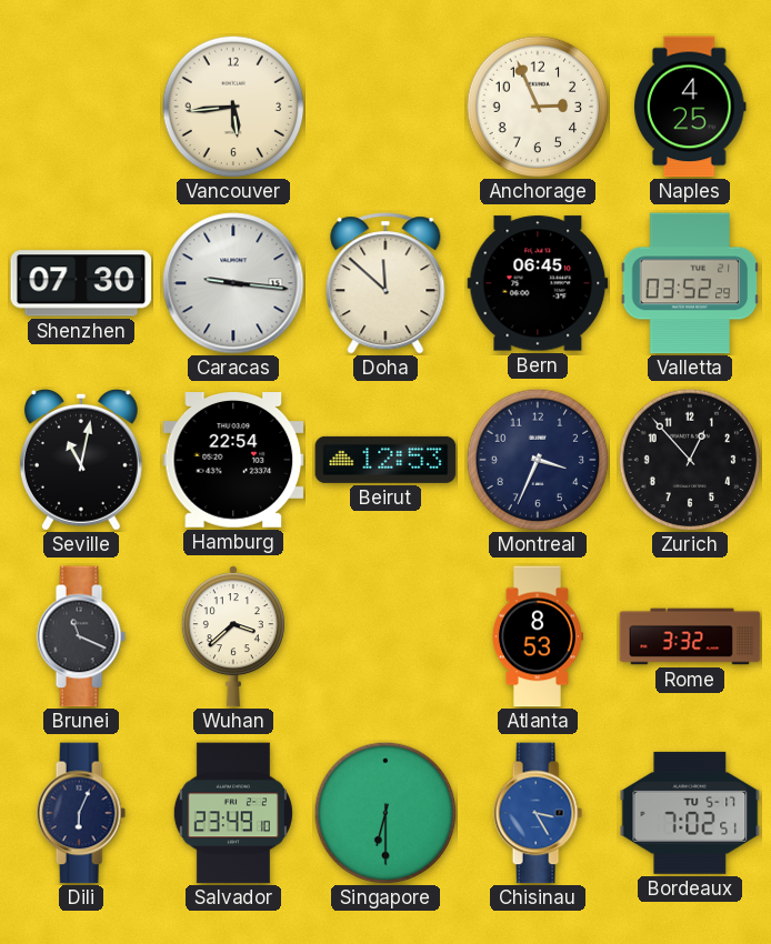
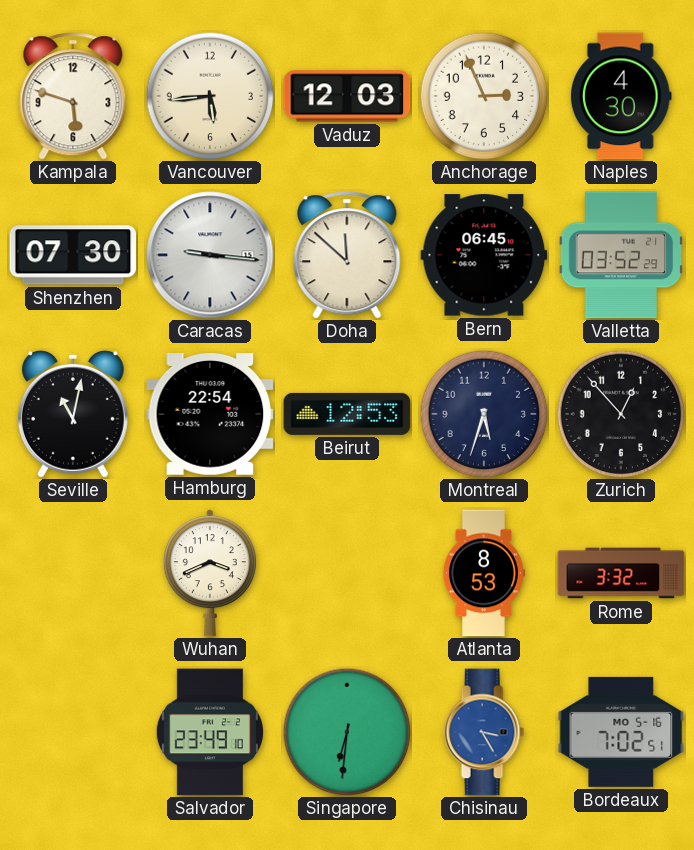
Kampala: none -> 5:48 (73, 96)
Vaduz: none -> 12:03 (347, 96)
Naples: 4:25 -> 4:30 (621, 96)
Montreal: 3:34 -> 5:33 (484, 414)
Brunei: 11:19 -> none (81, 636)
Wuhan: 3:38 -> 3:41 (210, 573)
Dili: 6:04 -> none (81, 813)
Singapore: 6:30 -> 6:31 (347, 732)
Bordeaux date: TU 5-17 -> MO 5-16 (621, 732)
